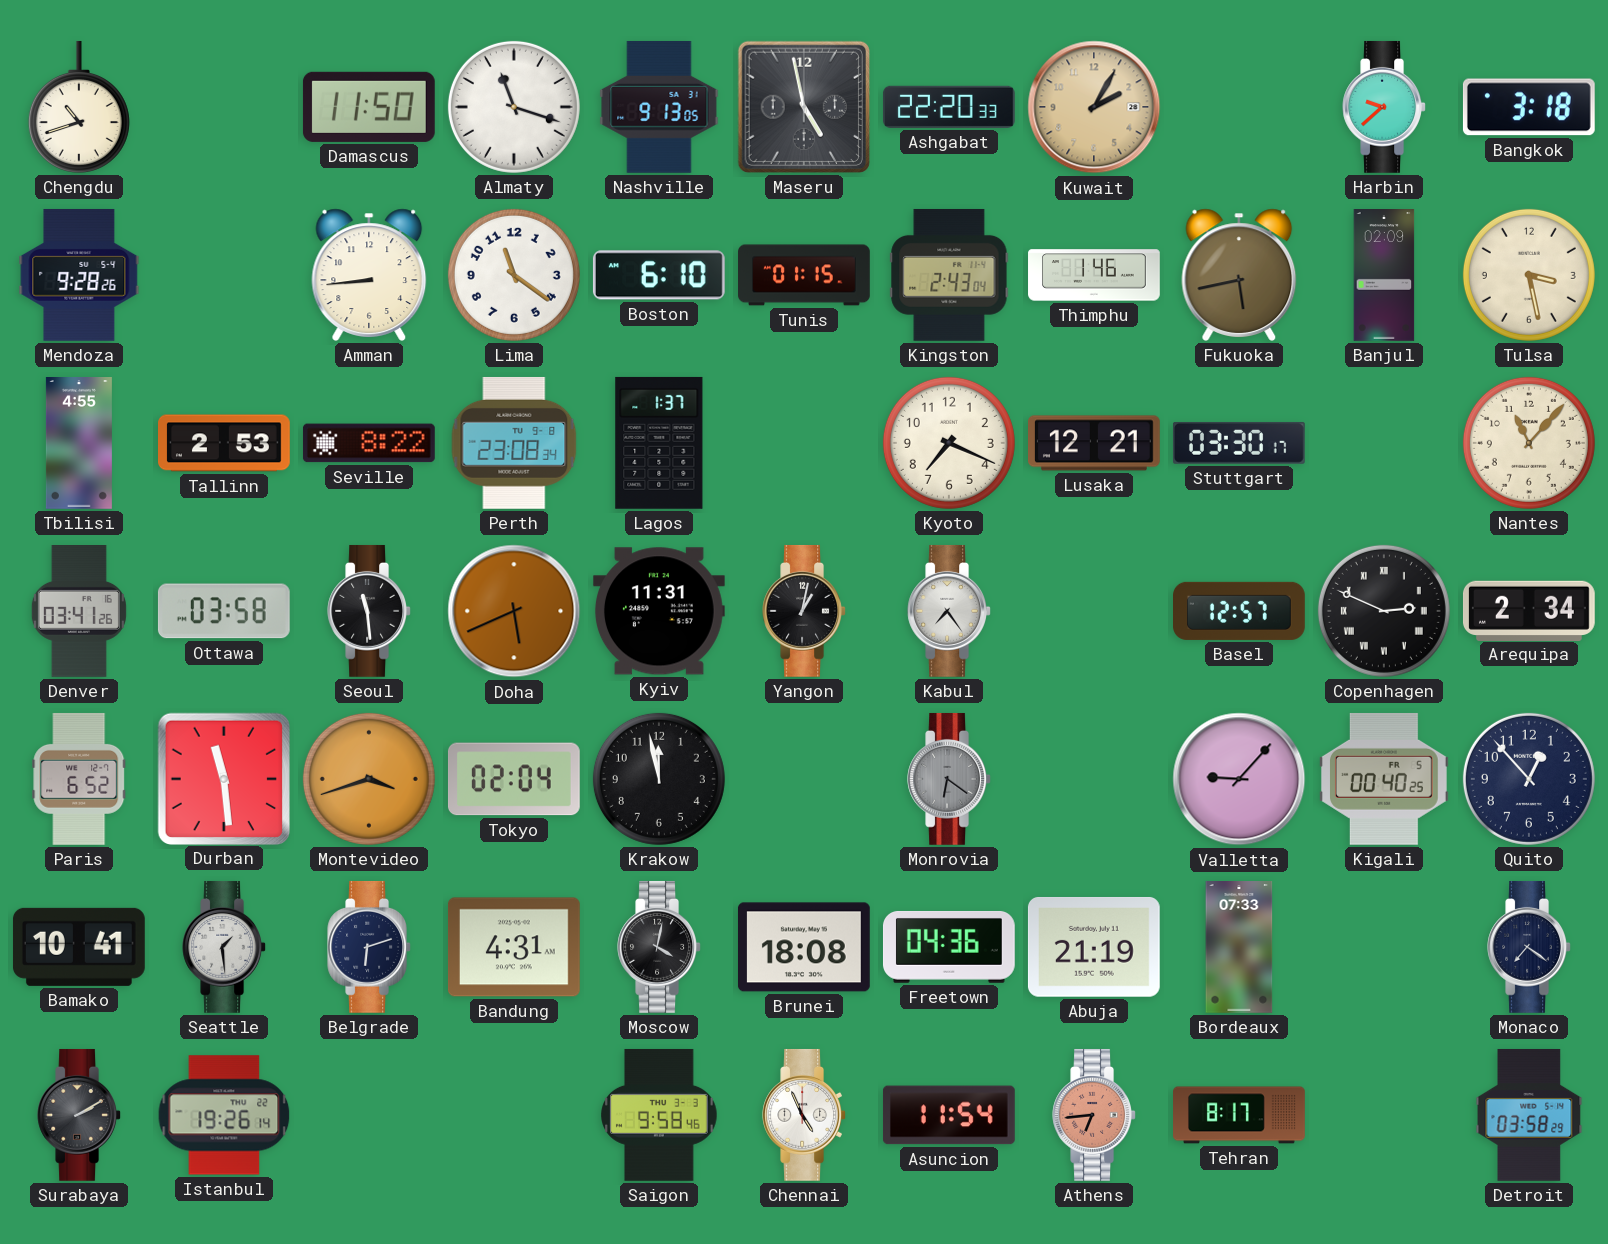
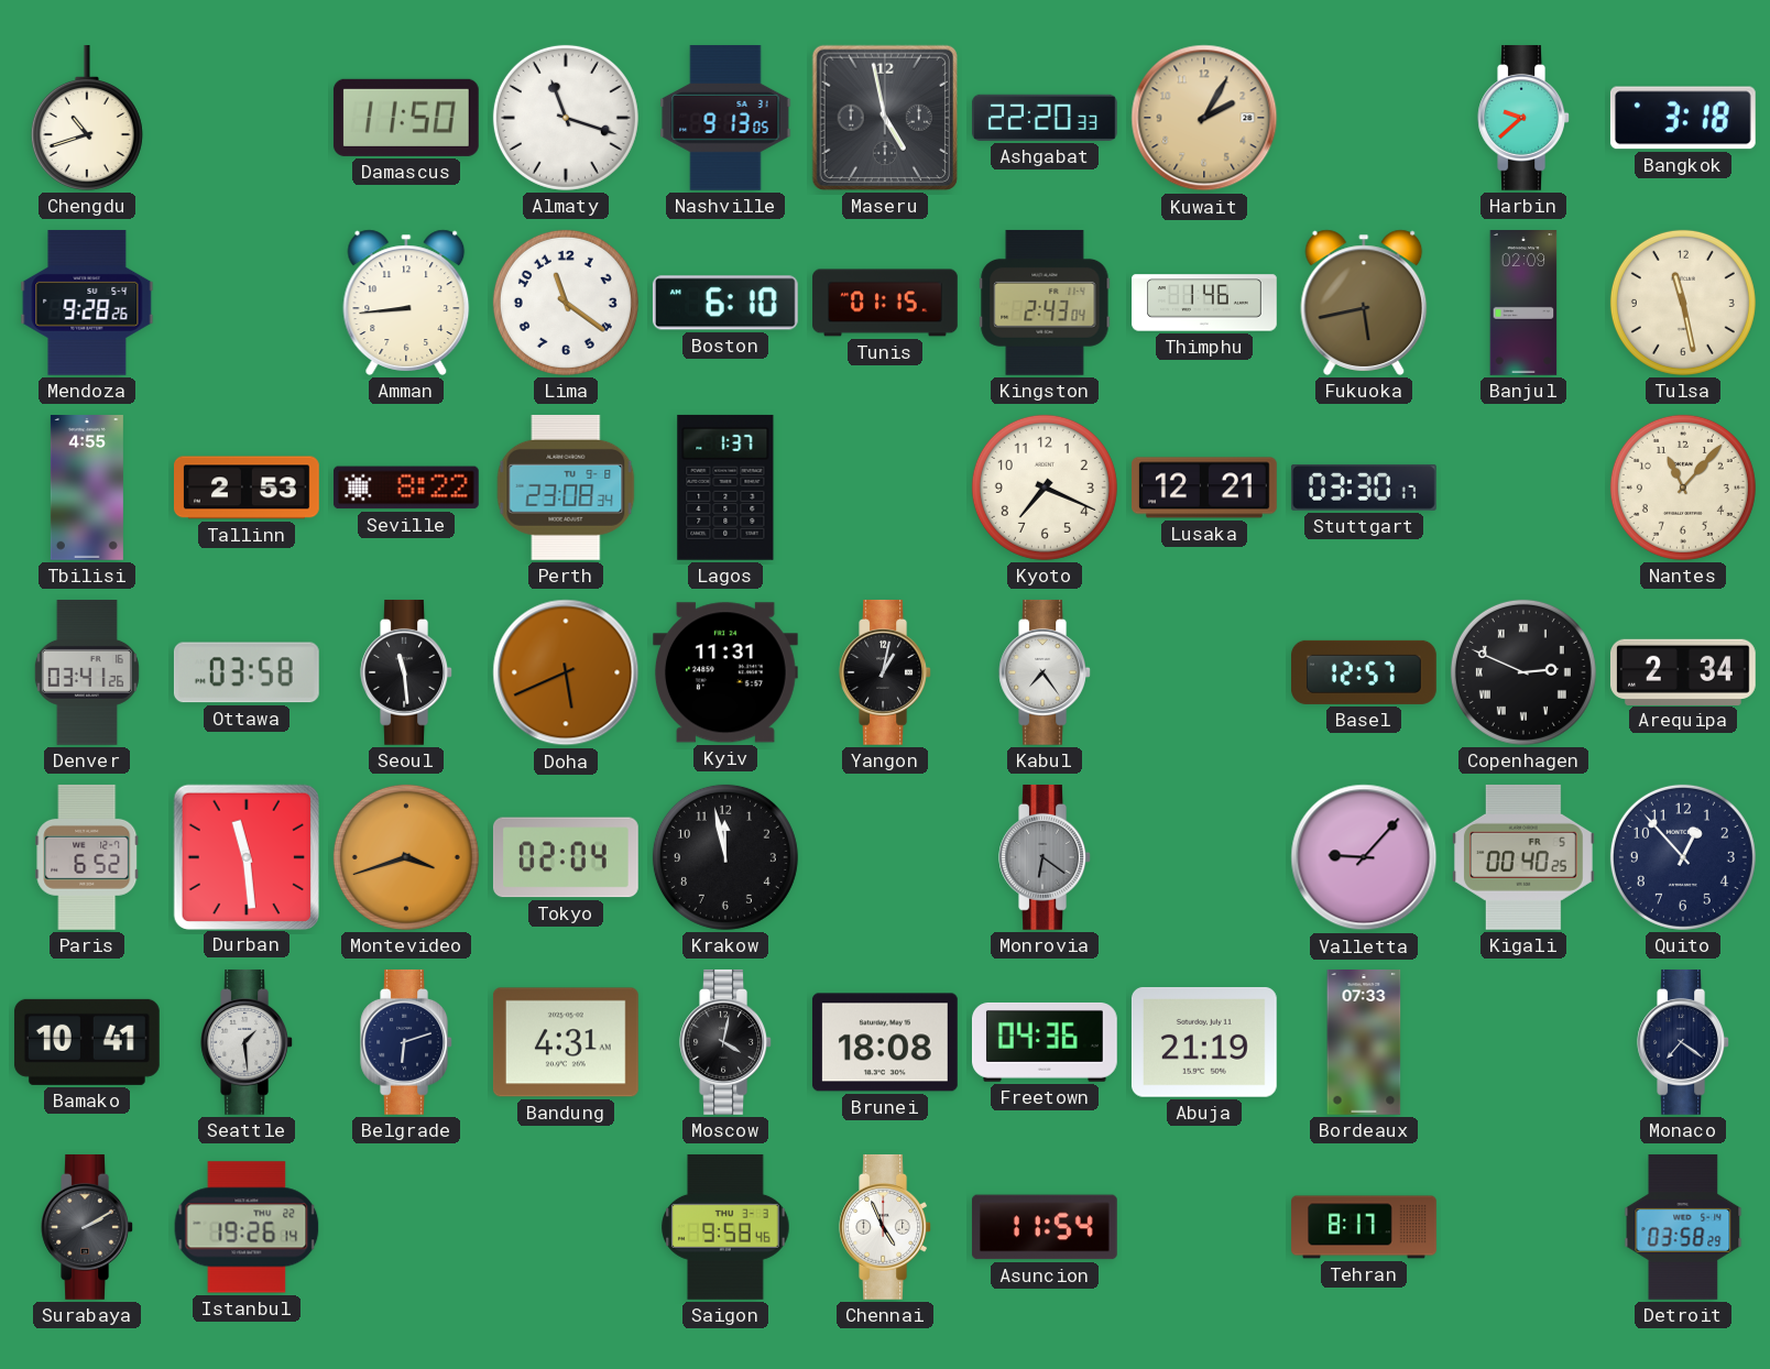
Tulsa: 3:28 -> 11:28 (1683, 303)
Athens: 6:44 -> none (1094, 1115)
